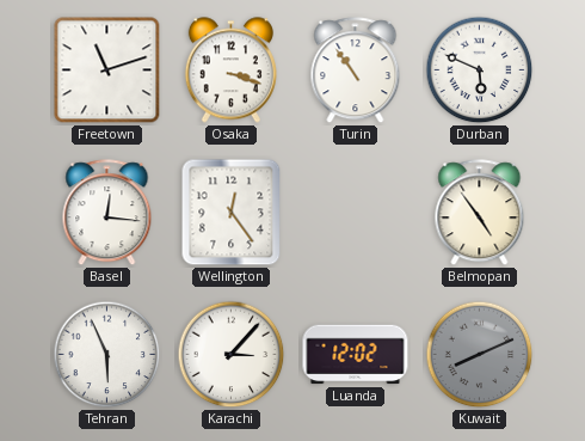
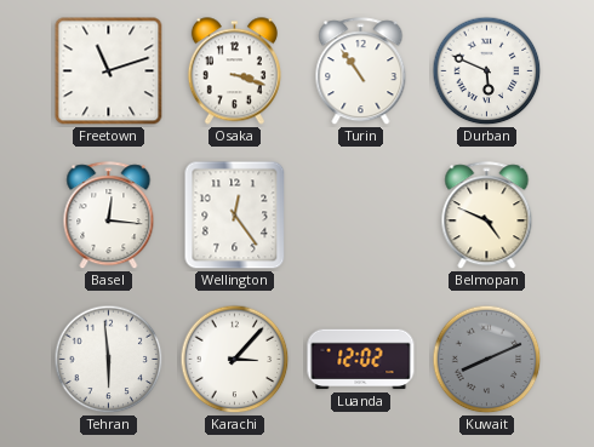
Belmopan: 4:54 -> 4:49 (487, 216)
Tehran: 5:56 -> 5:59 (109, 360)
